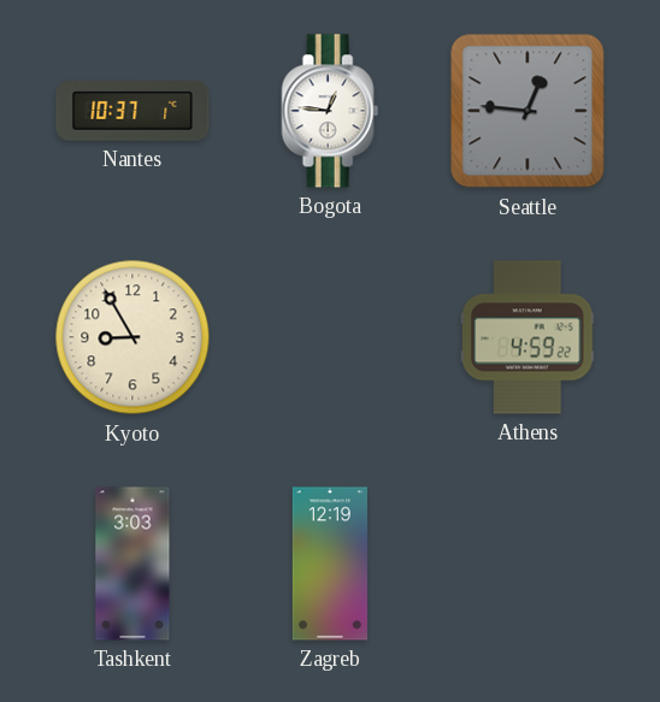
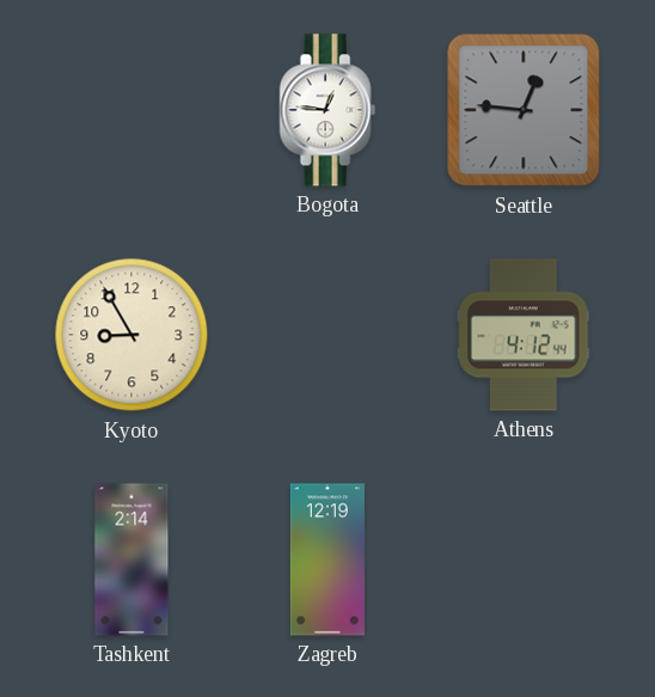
Nantes: 10:37 -> none (132, 111)
Athens: 4:59 -> 4:12 (525, 335)
Tashkent: 3:03 -> 2:14 (131, 560)
